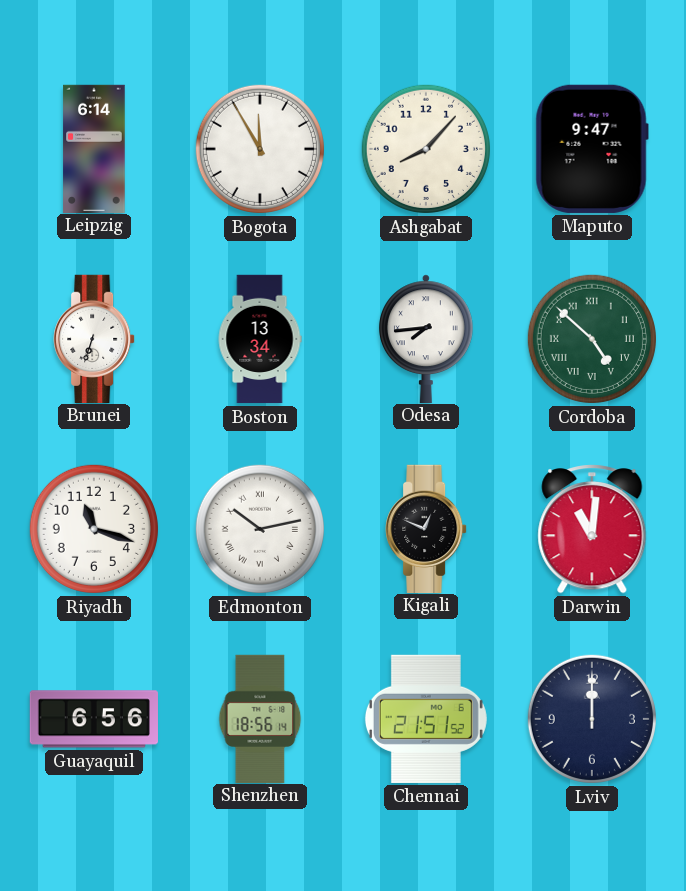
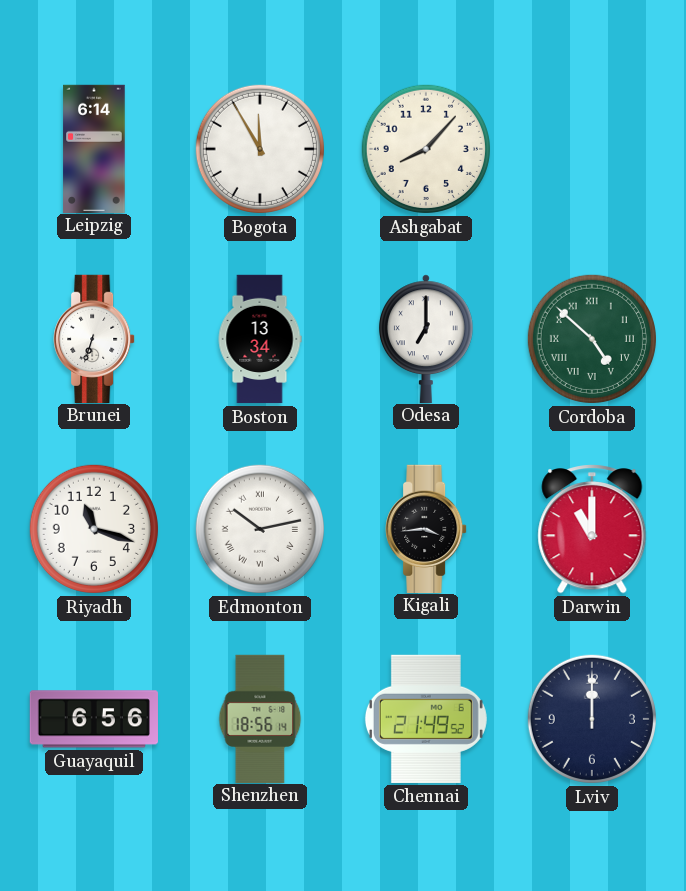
Maputo: 9:47 -> none (592, 149)
Odesa: 7:44 -> 7:00 (426, 338)
Kigali: 12:49 -> 3:44 (426, 528)
Darwin: 11:01 -> 11:00 (592, 529)
Chennai: 21:51 -> 21:49 (426, 719)
